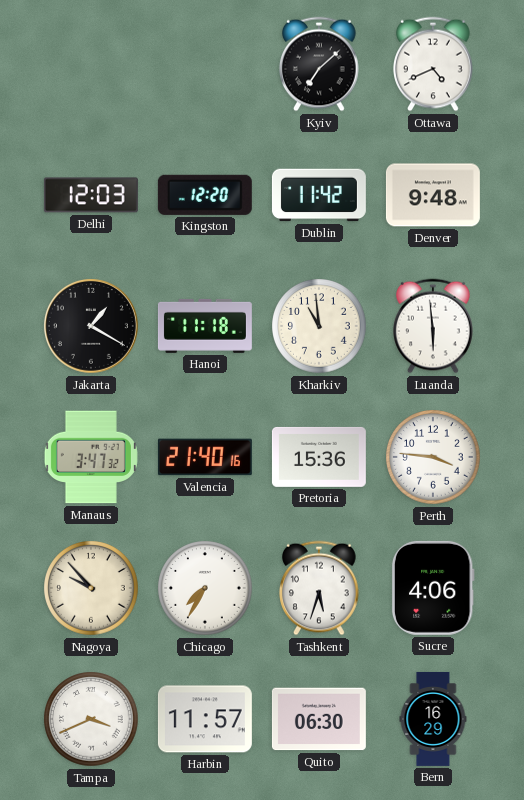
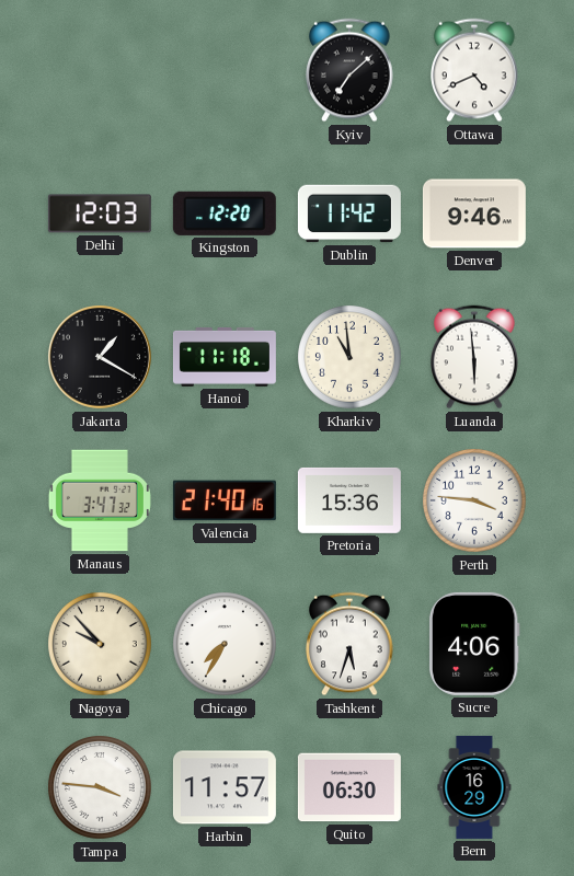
Denver: 9:48 -> 9:46 (474, 214)
Tampa: 3:41 -> 3:46 (100, 787)
